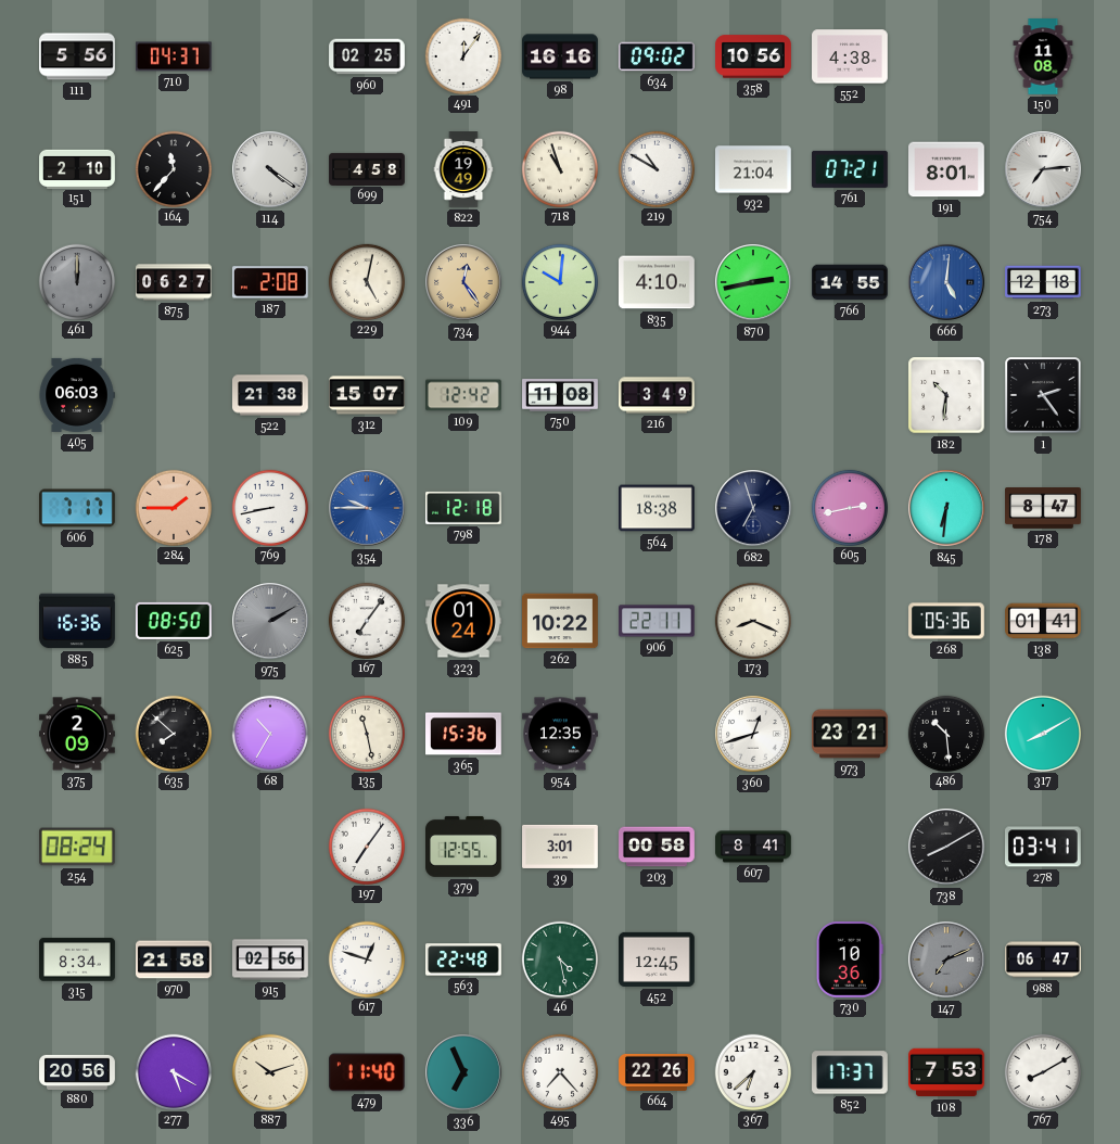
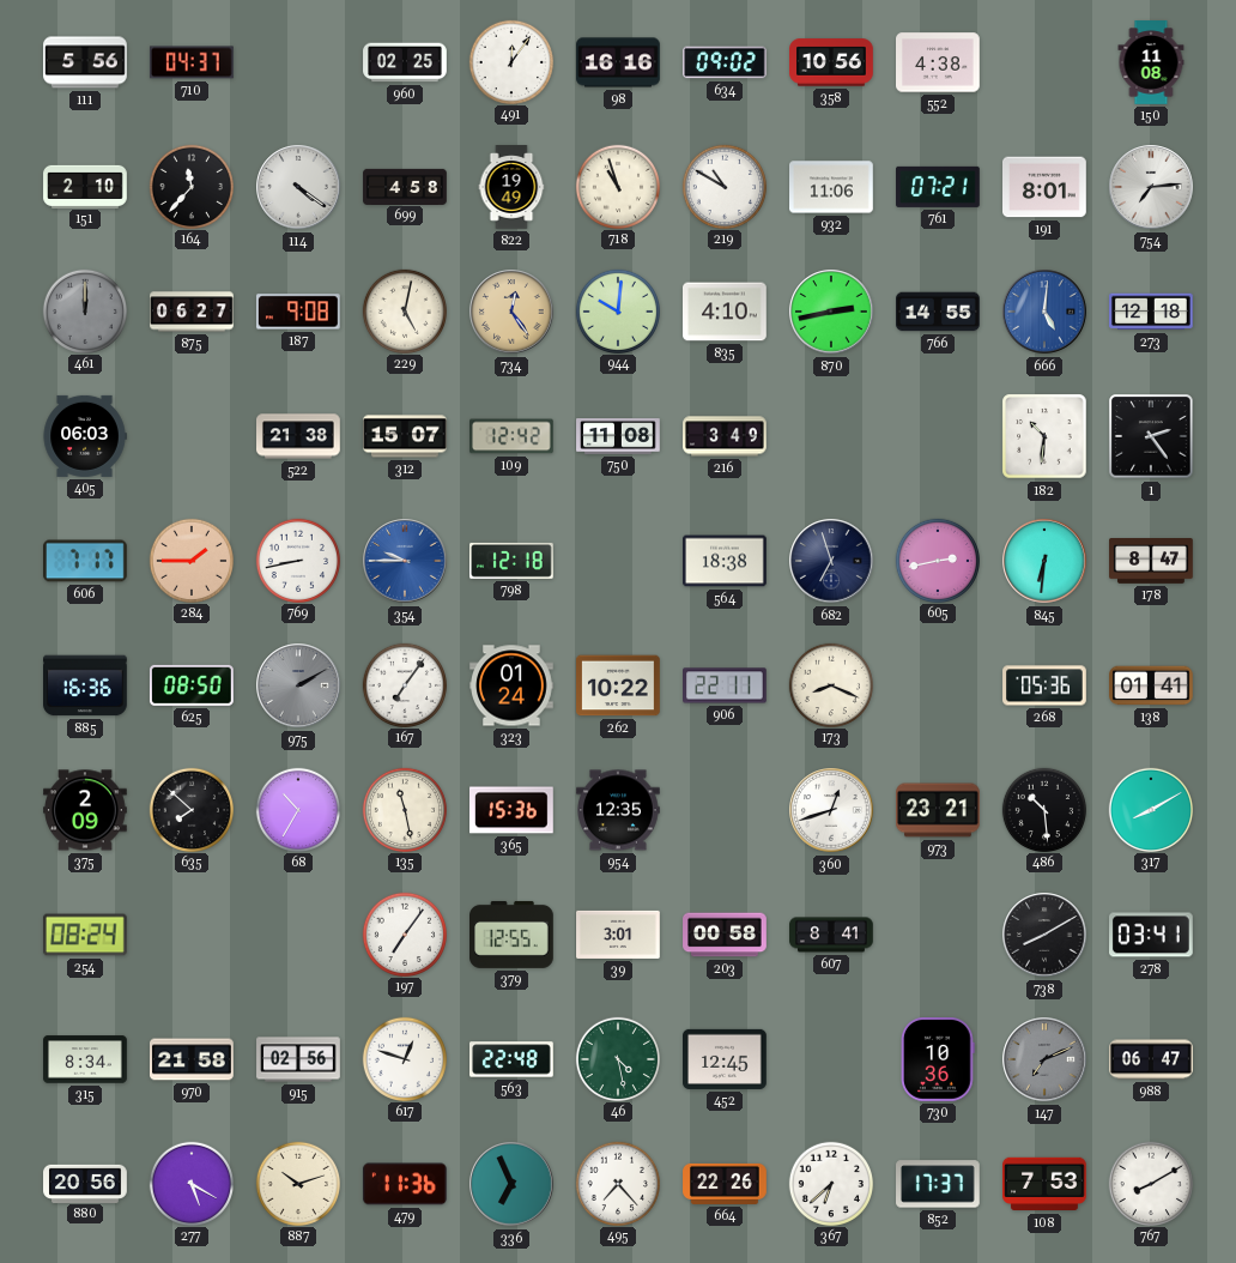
932: 21:04 -> 11:06 (832, 187)
187: 2:08 -> 9:08 (298, 312)
479: 11:40 -> 11:36 (405, 1184)
